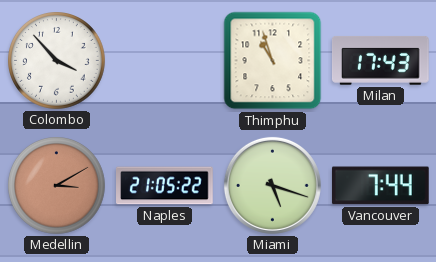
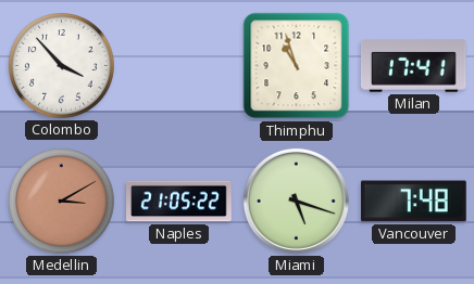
Milan: 17:43 -> 17:41 (413, 65)
Vancouver: 7:44 -> 7:48 (413, 202)
